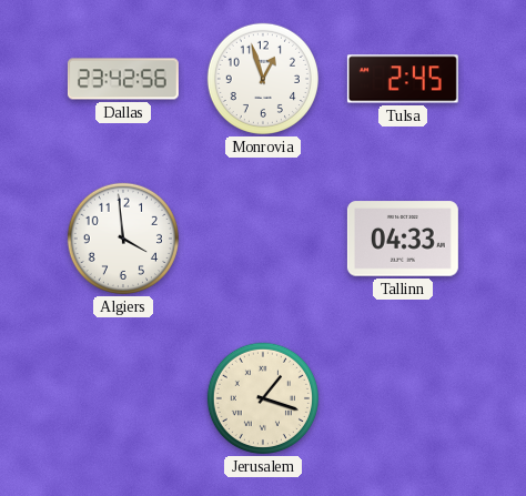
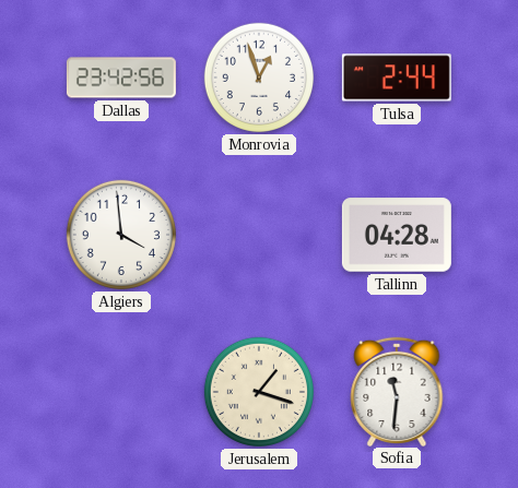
Tulsa: 2:45 -> 2:44 (397, 78)
Tallinn: 04:33 -> 04:28 (397, 235)
Sofia: none -> 11:31 (397, 391)
